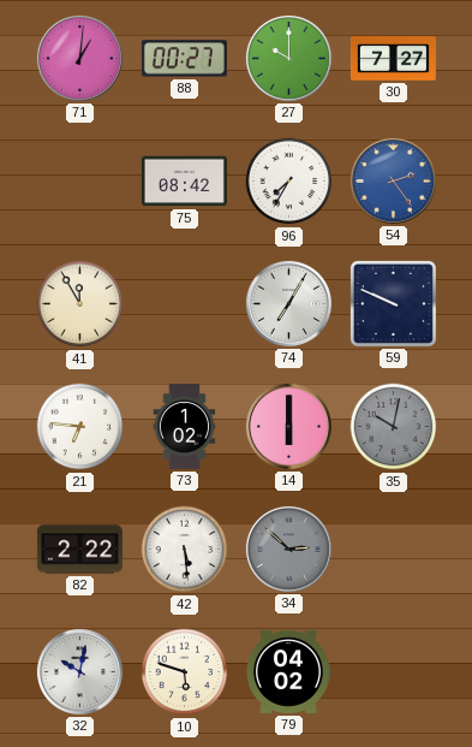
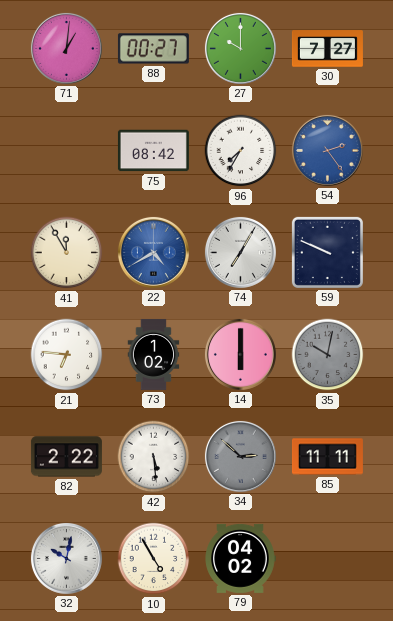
22: none -> 4:40 (153, 252)
85: none -> 11:11 (327, 457)
10: 5:48 -> 4:55 (154, 559)
